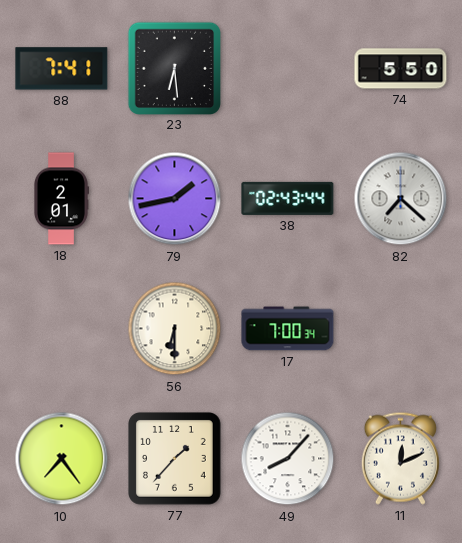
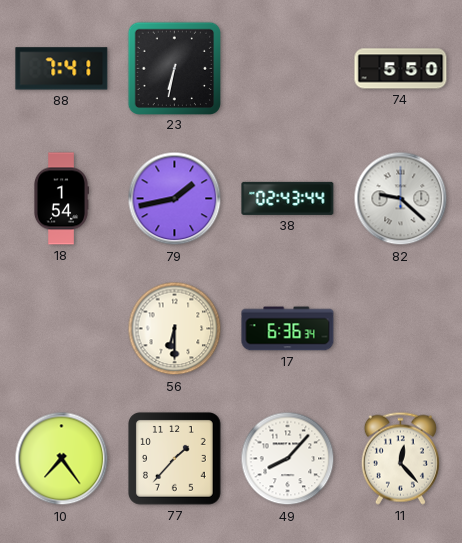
23: 6:29 -> 6:32 (174, 68)
18: 2:01 -> 1:54 (62, 199)
82: 7:22 -> 9:22 (401, 199)
17: 7:00 -> 6:36 (288, 329)
11: 12:11 -> 12:23 (400, 458)
